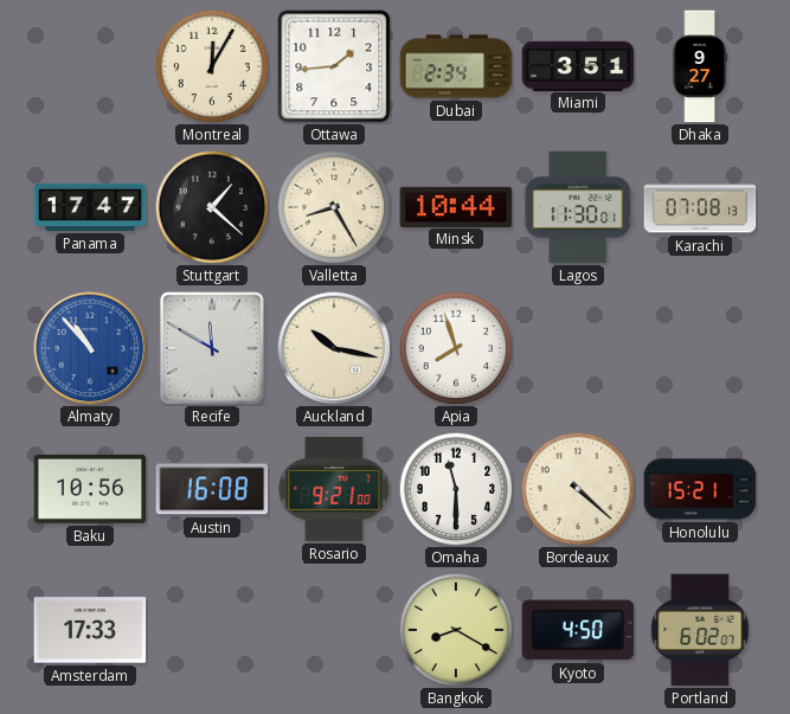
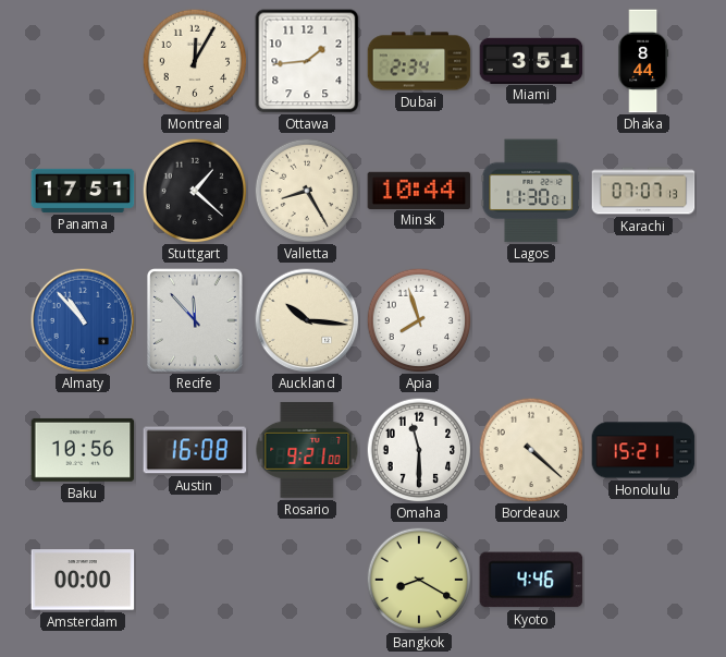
Dhaka: 9:27 -> 8:44 (643, 61)
Panama: 17:47 -> 17:51 (83, 191)
Karachi: 07:08 -> 07:07 (643, 191)
Recife: 11:50 -> 11:53 (196, 321)
Auckland: 10:17 -> 10:16 (307, 320)
Amsterdam: 17:33 -> 00:00 (83, 580)
Kyoto: 4:50 -> 4:46 (531, 580)
Portland: 6:02 -> none (700, 630)
